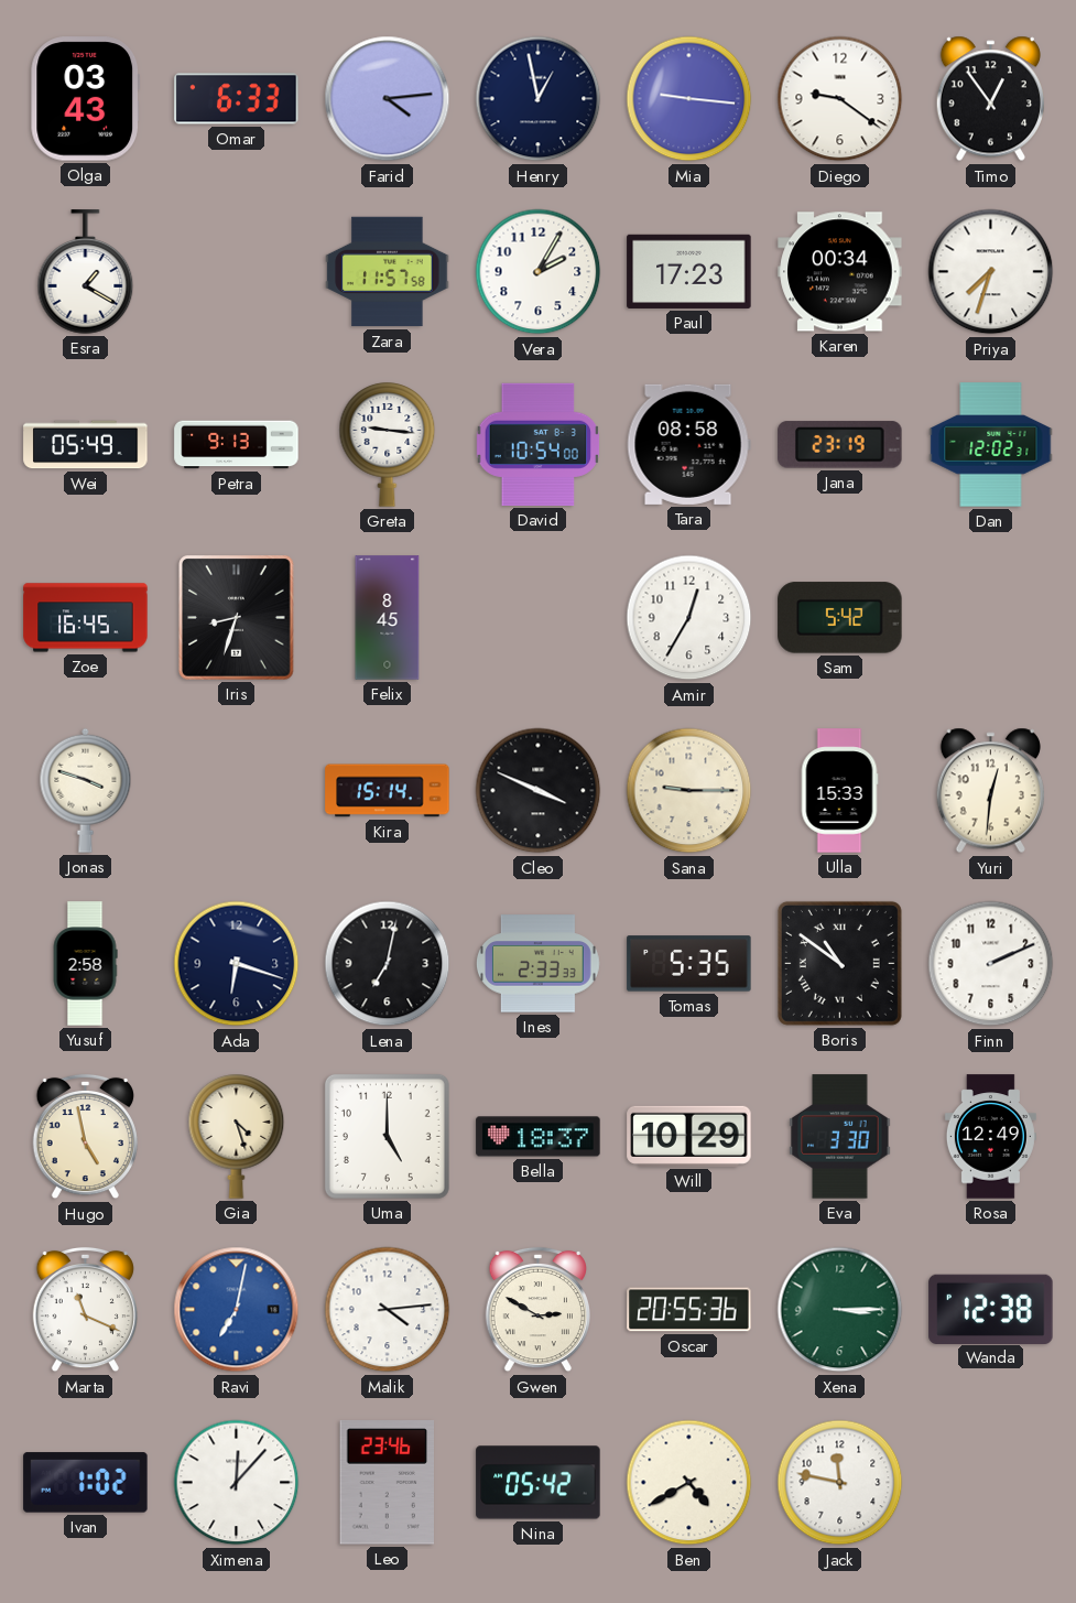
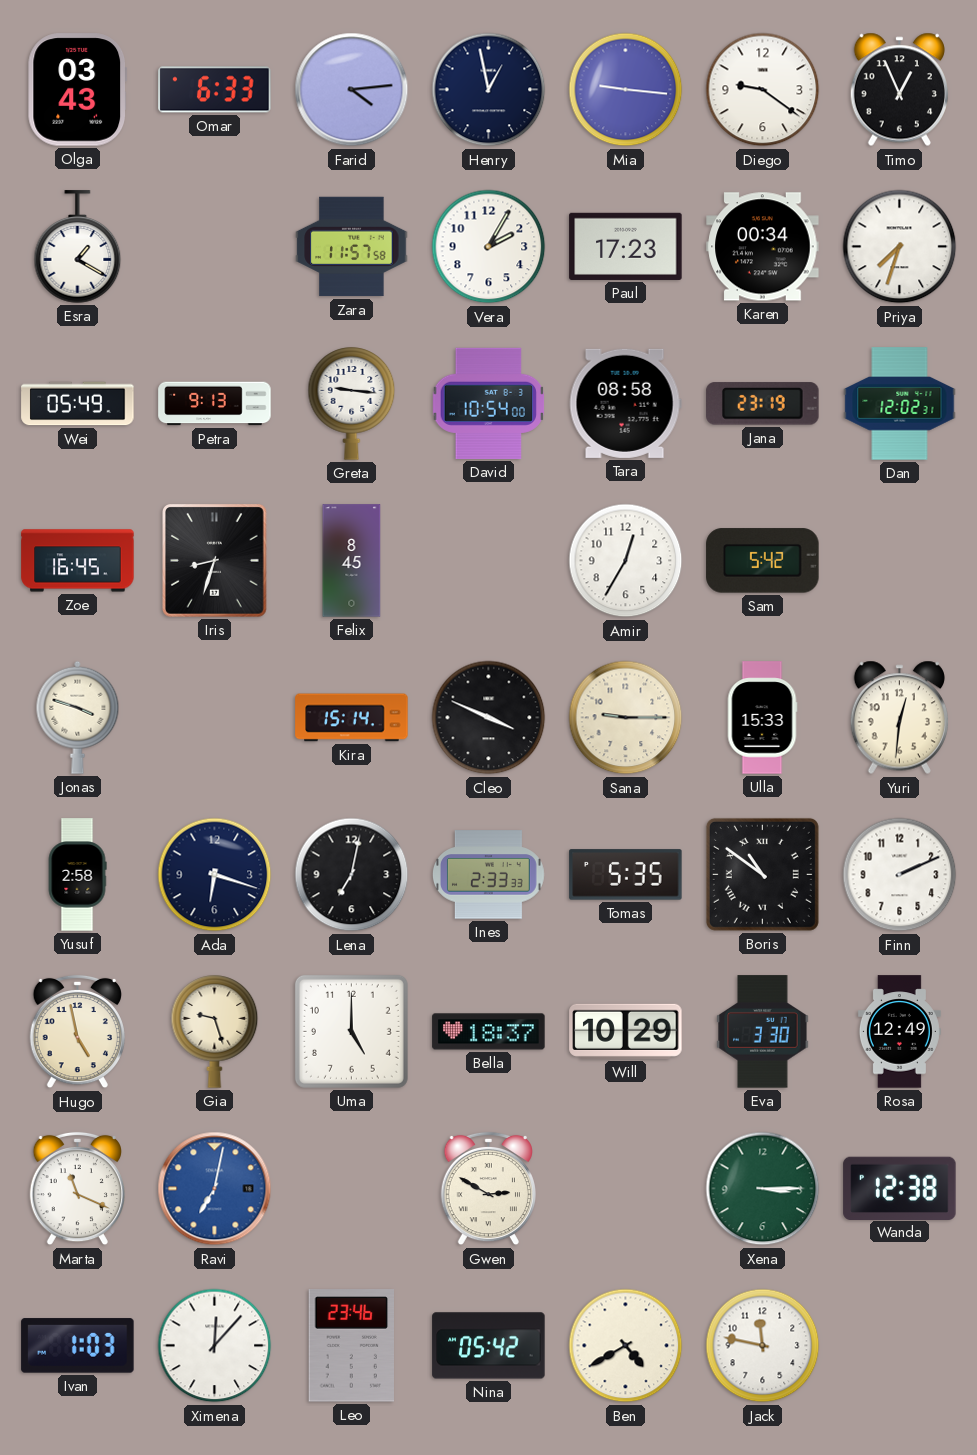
Timo: 12:54 -> 12:56 (899, 90)
Gia: 4:27 -> 9:27 (215, 1032)
Malik: 4:14 -> none (388, 1310)
Oscar: 20:55 -> none (689, 1310)
Ivan: 1:02 -> 1:03 (78, 1346)
